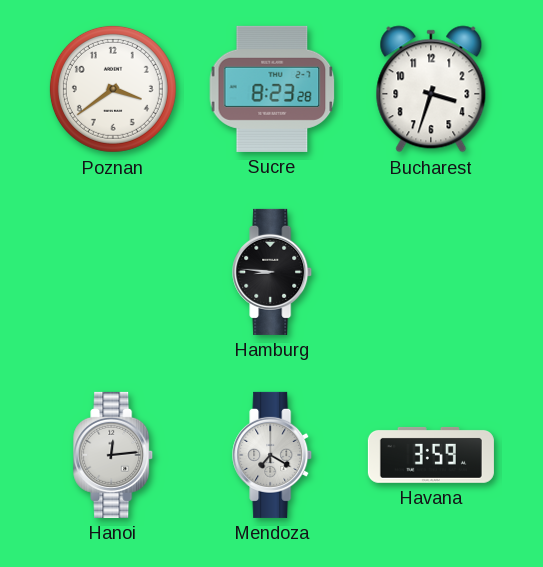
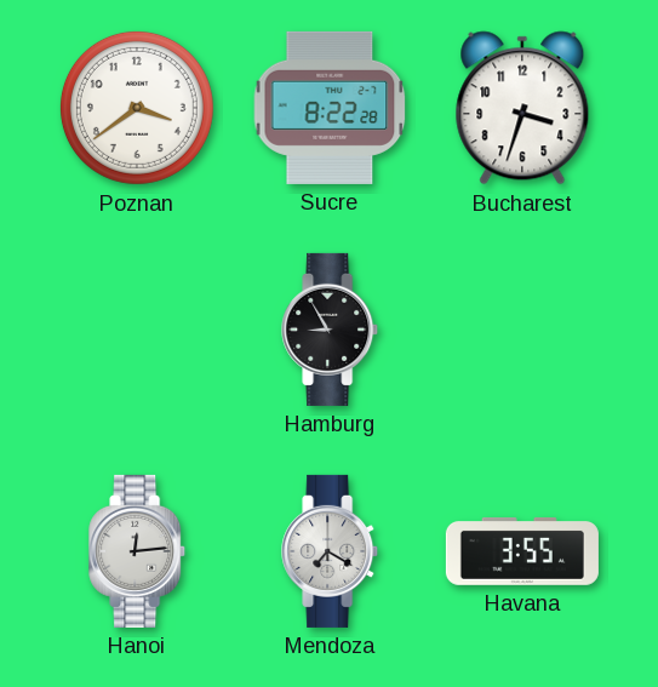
Sucre: 8:23 -> 8:22 (330, 108)
Hamburg: 8:46 -> 8:55 (331, 330)
Havana: 3:59 -> 3:55 (522, 551)
